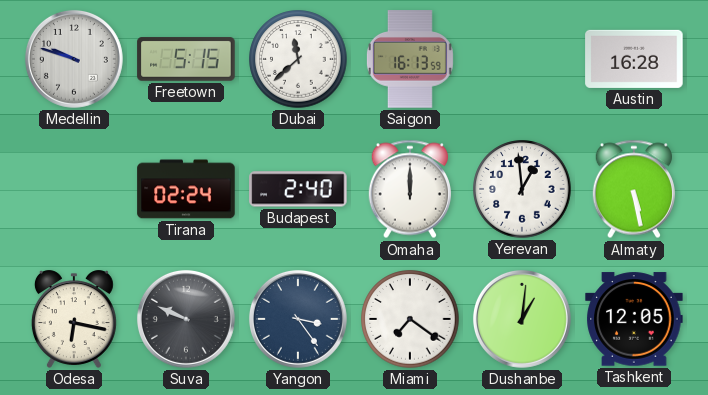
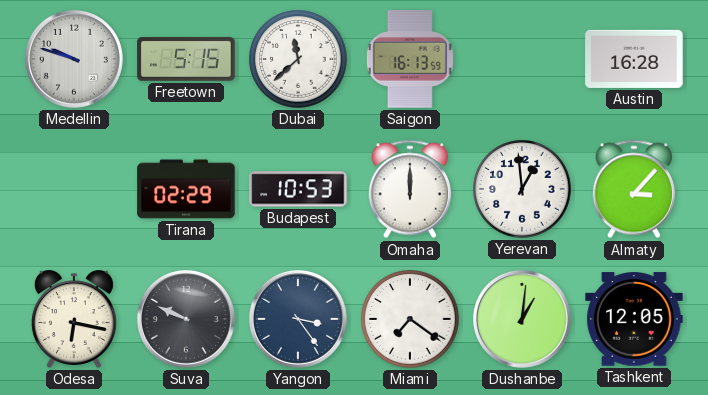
Tirana: 02:24 -> 02:29 (186, 189)
Budapest: 2:40 -> 10:53 (298, 189)
Almaty: 5:28 -> 3:07 (634, 189)
